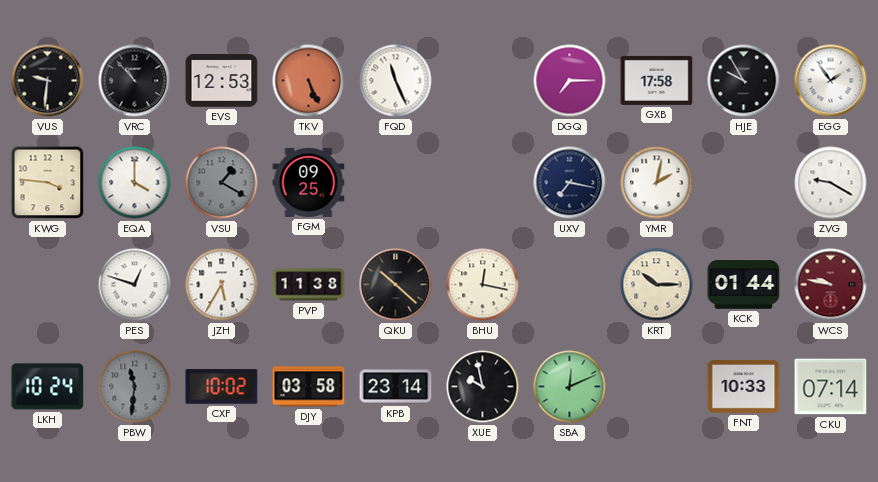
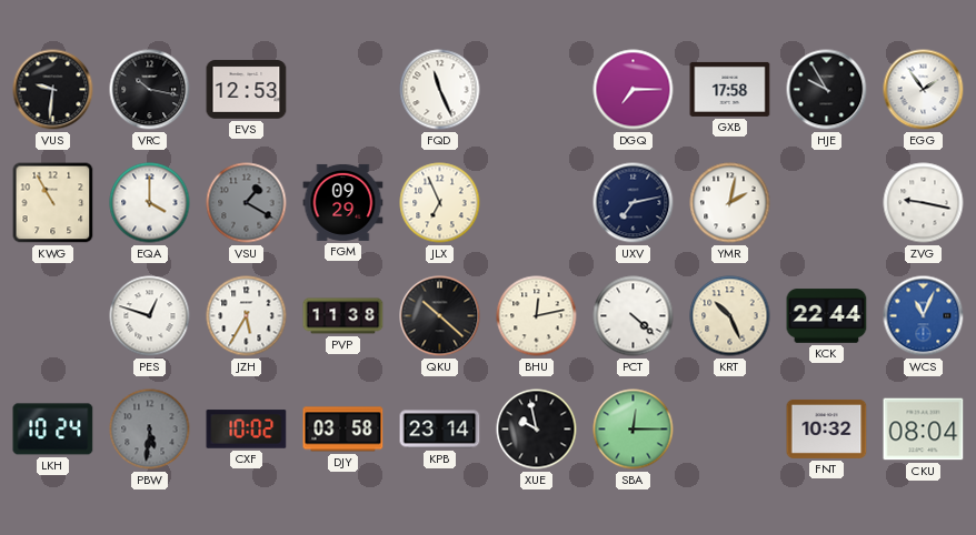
VRC: 10:53 -> 10:17 (150, 90)
TKV: 5:26 -> none (309, 81)
KWG: 3:46 -> 10:55 (53, 203)
FGM: 09:25 -> 09:29 (343, 202)
JLX: none -> 6:56 (440, 203)
UXV: 7:17 -> 7:13 (634, 203)
ZVG: 9:20 -> 9:17 (924, 203)
BHU: 12:17 -> 12:13 (537, 316)
PCT: none -> 4:22 (634, 316)
KRT: 10:15 -> 10:26 (730, 316)
KCK: 01:44 -> 22:44 (827, 316)
WCS: 9:47 -> 11:04 (924, 316)
WCS dial: burgundy -> blue (924, 316)
PBW: 11:31 -> 5:31 (150, 430)
SBA: 12:11 -> 12:15 (634, 430)
FNT: 10:33 -> 10:32 (827, 428)
CKU: 07:14 -> 08:04 (924, 430)
